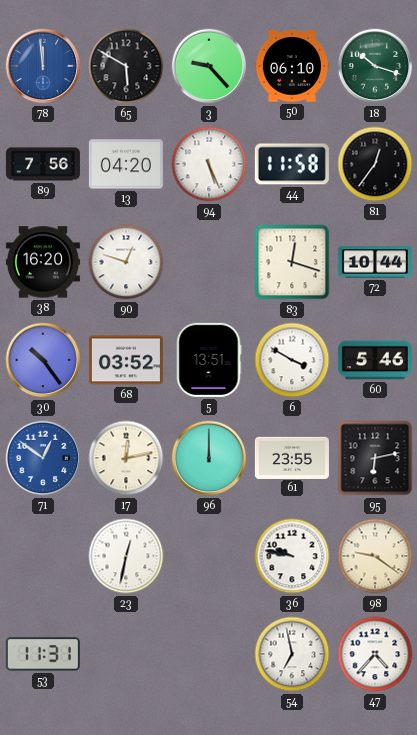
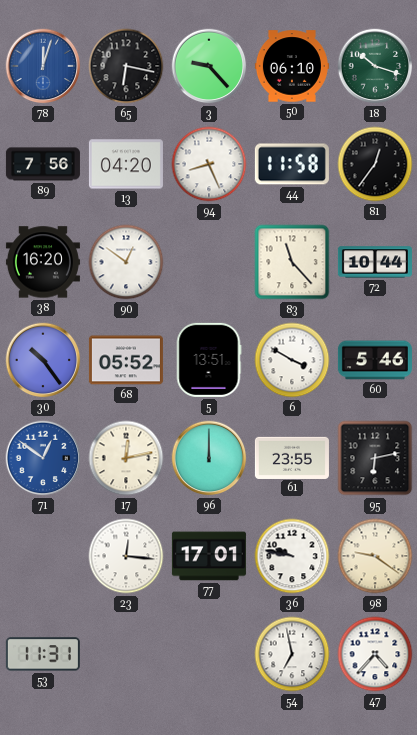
78: 11:59 -> 12:03 (43, 66)
65: 5:50 -> 6:17 (126, 66)
94: 5:26 -> 8:26 (209, 164)
90: 12:48 -> 12:51 (126, 262)
83: 12:18 -> 11:23 (292, 262)
68: 03:52 -> 05:52 (126, 360)
23: 12:32 -> 12:16 (126, 556)
77: none -> 17:01 (209, 556)
